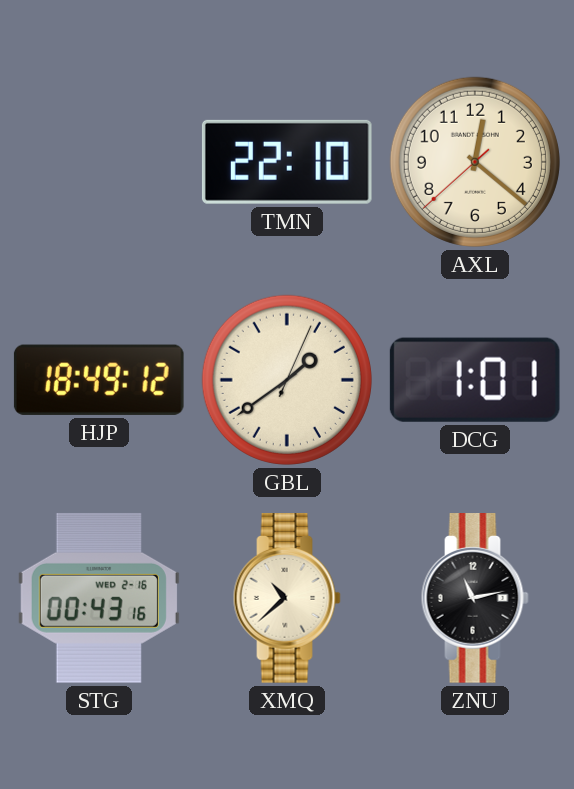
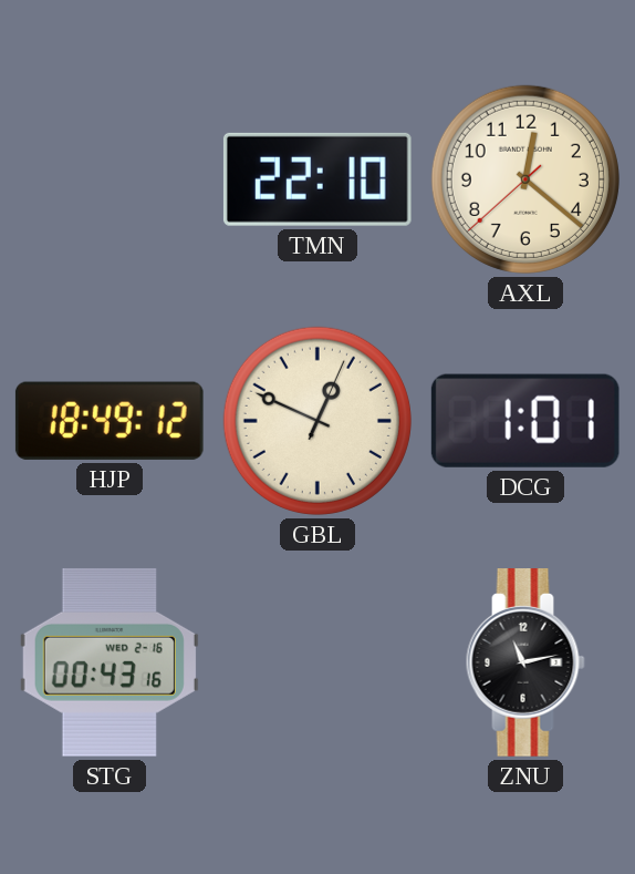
GBL: 1:39 -> 12:49 (317, 421)
XMQ: 10:38 -> none (287, 599)
